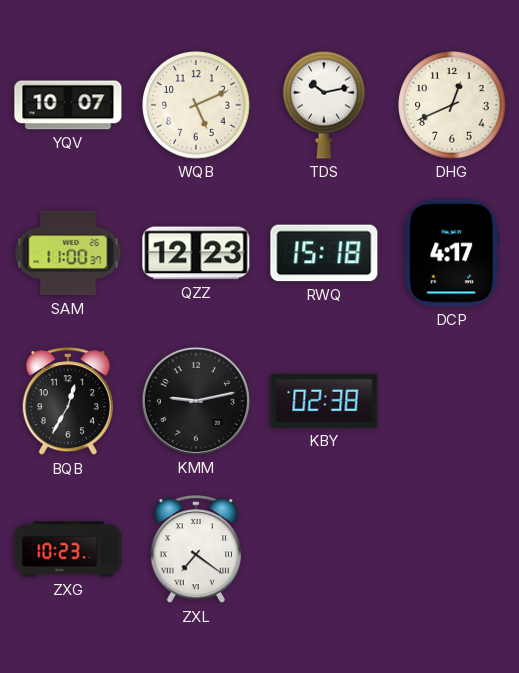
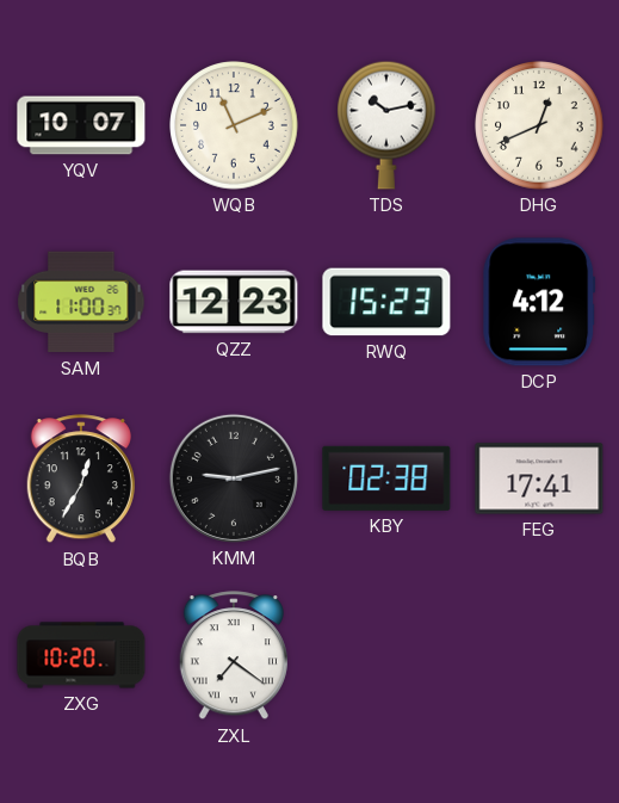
WQB: 5:11 -> 11:11 (234, 125)
RWQ: 15:18 -> 15:23 (386, 302)
DCP: 4:17 -> 4:12 (539, 302)
FEG: none -> 17:41 (539, 478)
ZXG: 10:23 -> 10:20 (81, 655)
